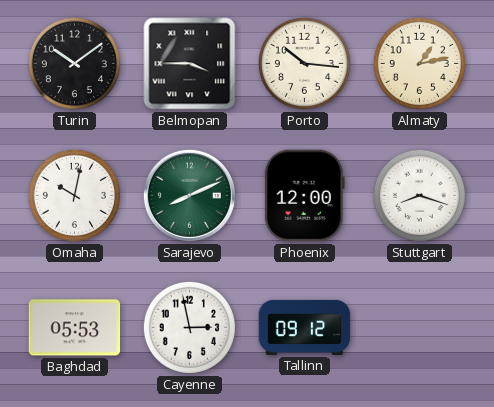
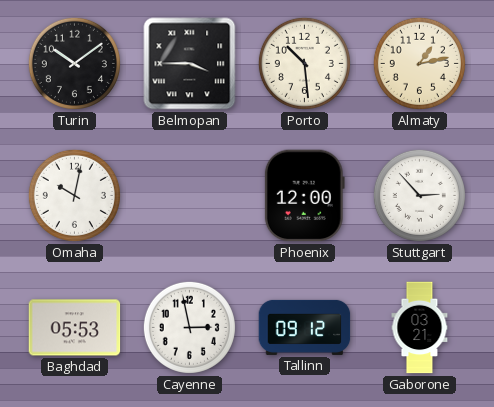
Porto: 10:16 -> 10:29 (304, 63)
Sarajevo: 8:11 -> none (189, 195)
Stuttgart: 8:18 -> 2:53 (419, 195)
Gaborone: none -> 03:21 (420, 328)
